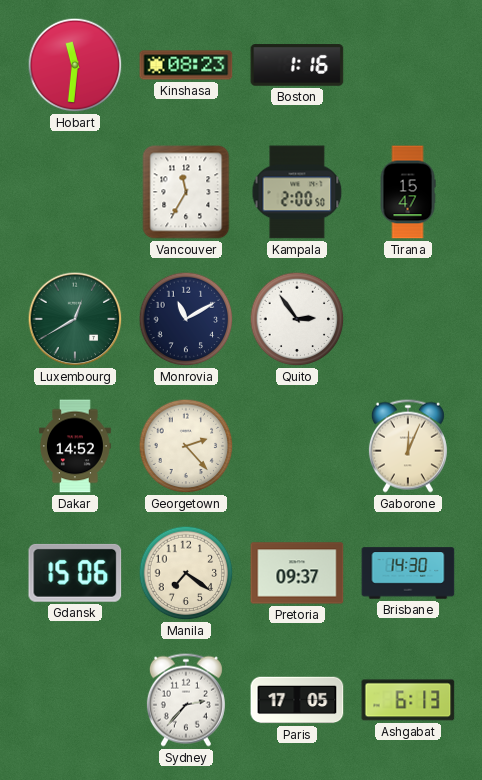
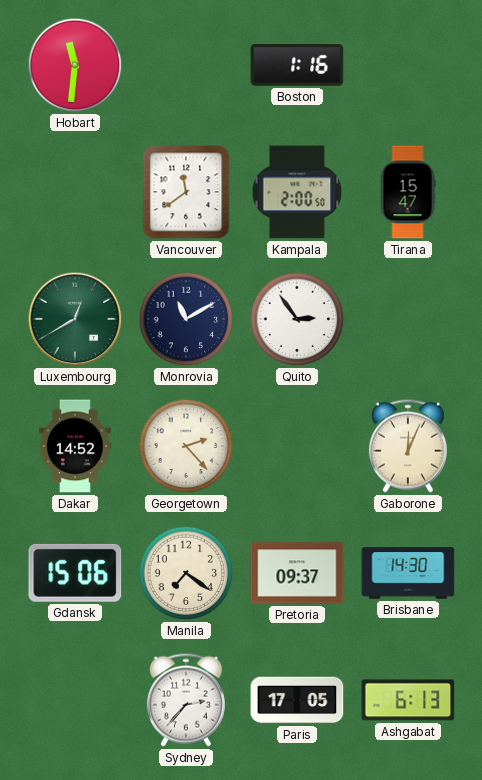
Kinshasa: 08:23 -> none (186, 65)
Vancouver: 11:35 -> 11:39 (186, 192)
